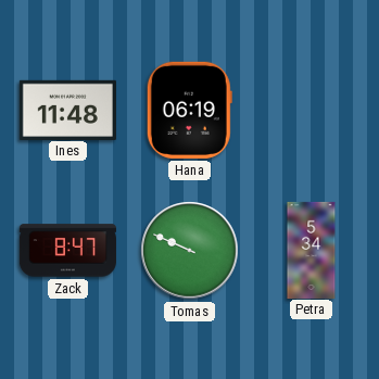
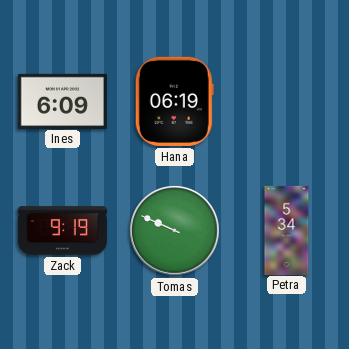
Ines: 11:48 -> 6:09 (62, 101)
Zack: 8:47 -> 9:19 (62, 231)
